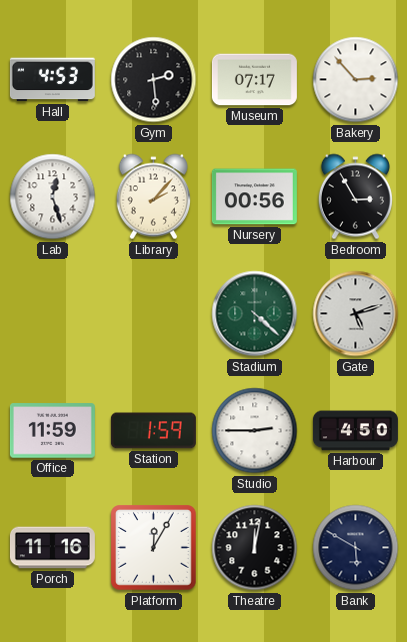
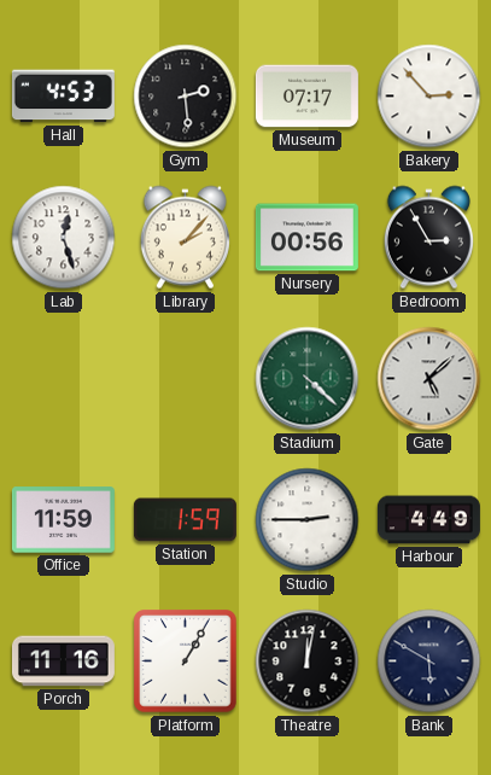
Gate: 5:12 -> 5:08 (429, 379)
Harbour: 4:50 -> 4:49 (428, 520)
Platform: 12:05 -> 1:05 (186, 662)
